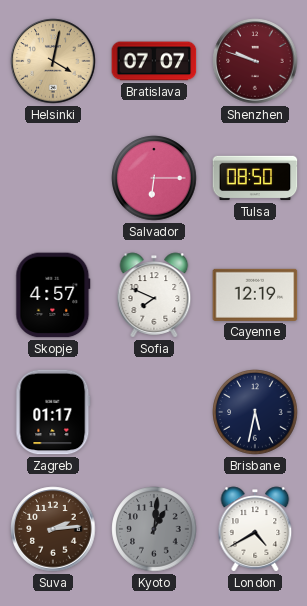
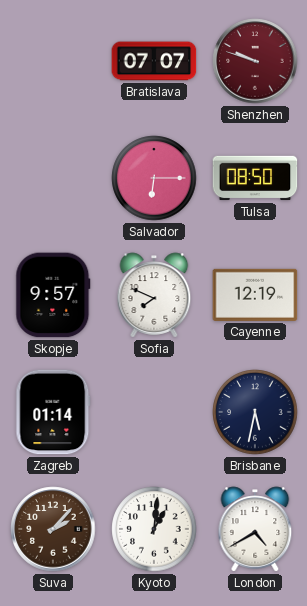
Helsinki: 4:02 -> none (53, 61)
Skopje: 4:57 -> 9:57 (53, 295)
Zagreb: 01:17 -> 01:14 (53, 412)
Suva: 2:14 -> 2:07 (53, 529)
Kyoto dial: grey -> white (154, 529)
